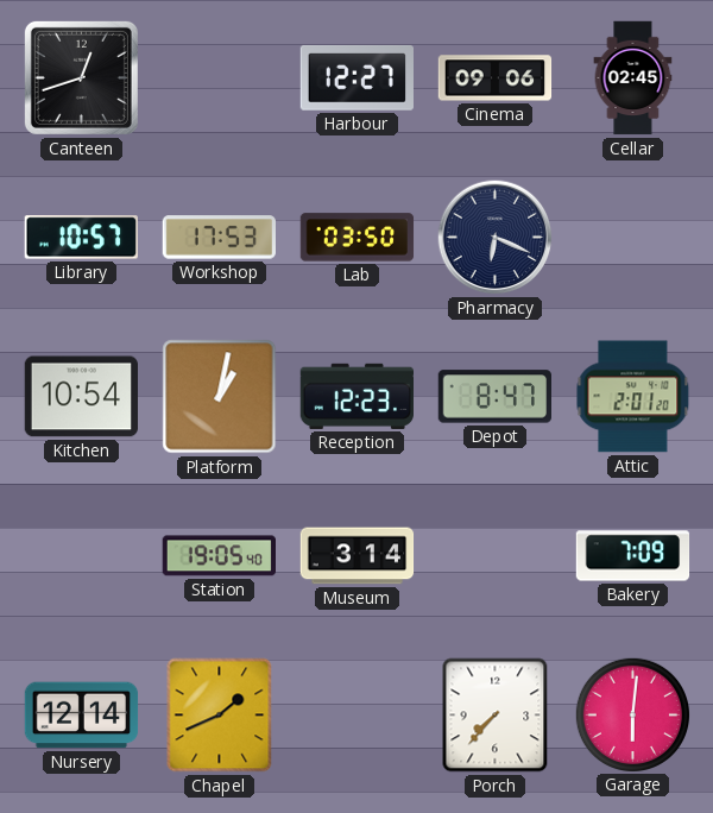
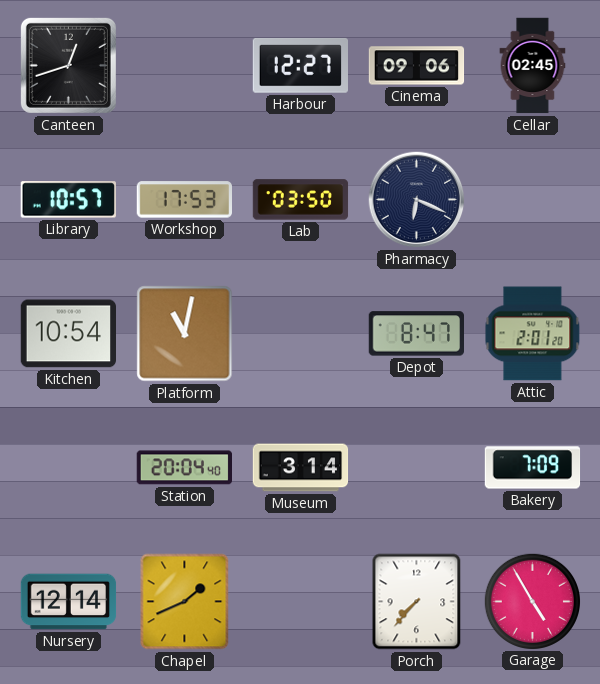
Platform: 1:02 -> 11:02 (185, 334)
Reception: 12:23 -> none (356, 396)
Station: 19:05 -> 20:04 (184, 468)
Garage: 6:01 -> 4:55 (532, 601)
